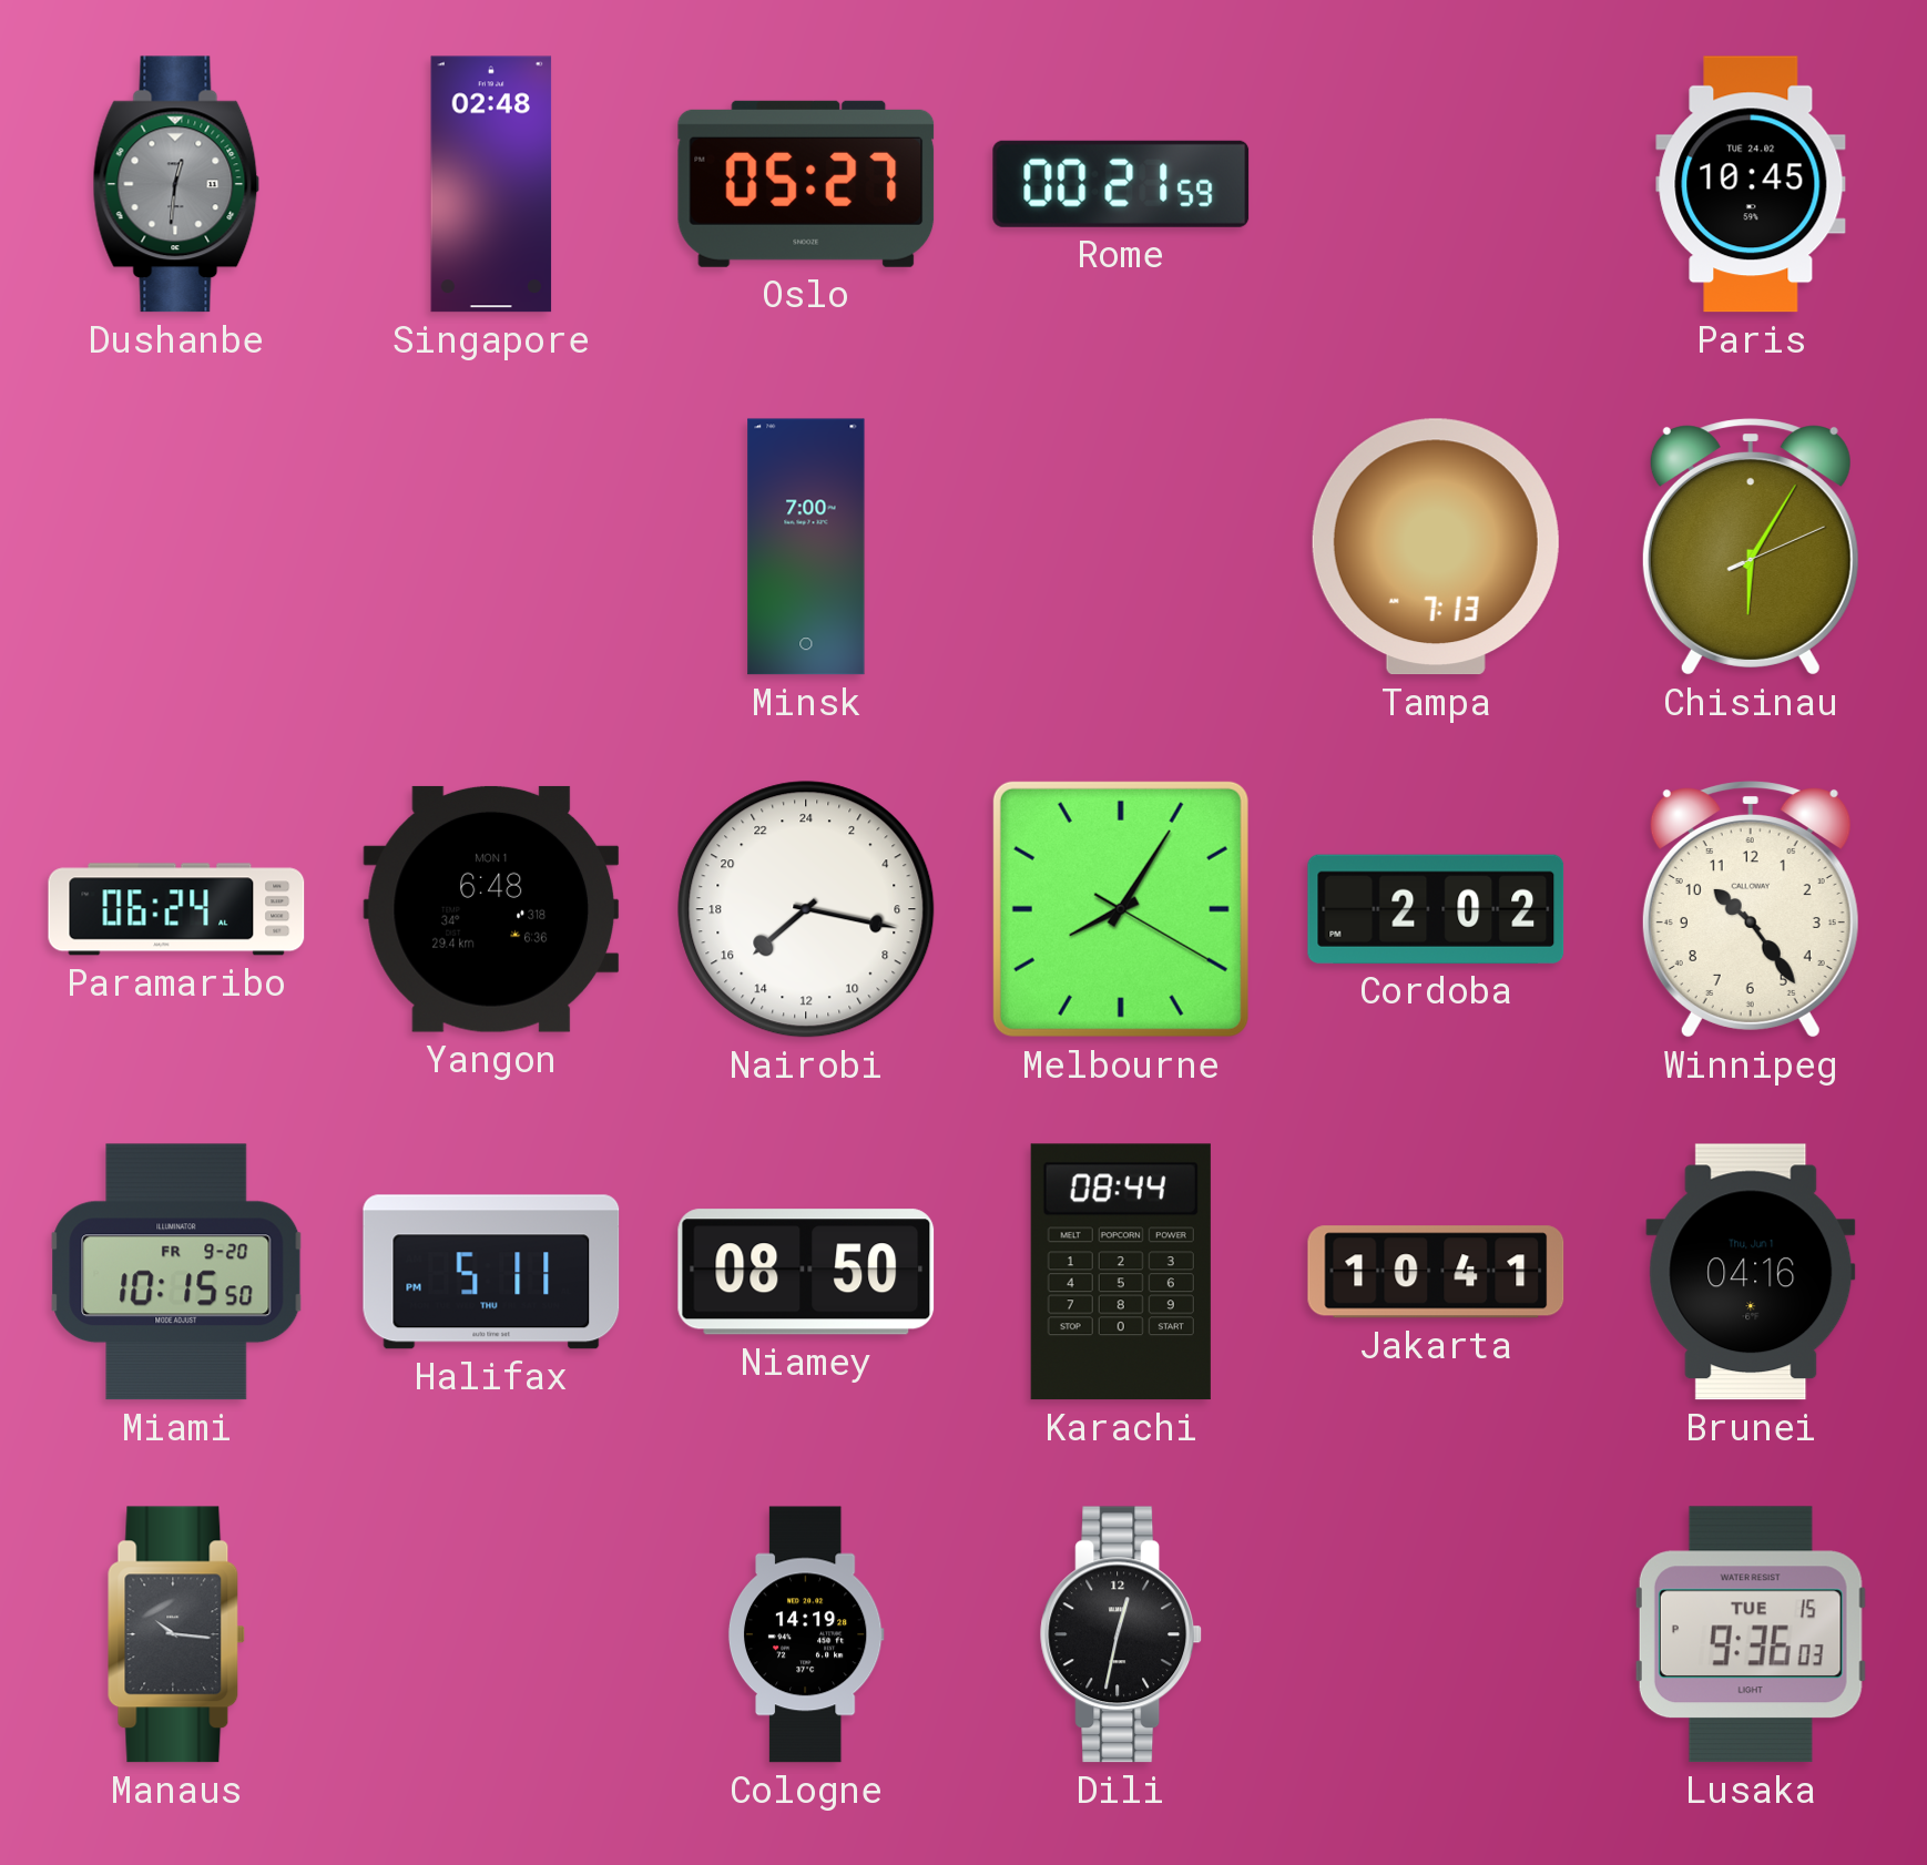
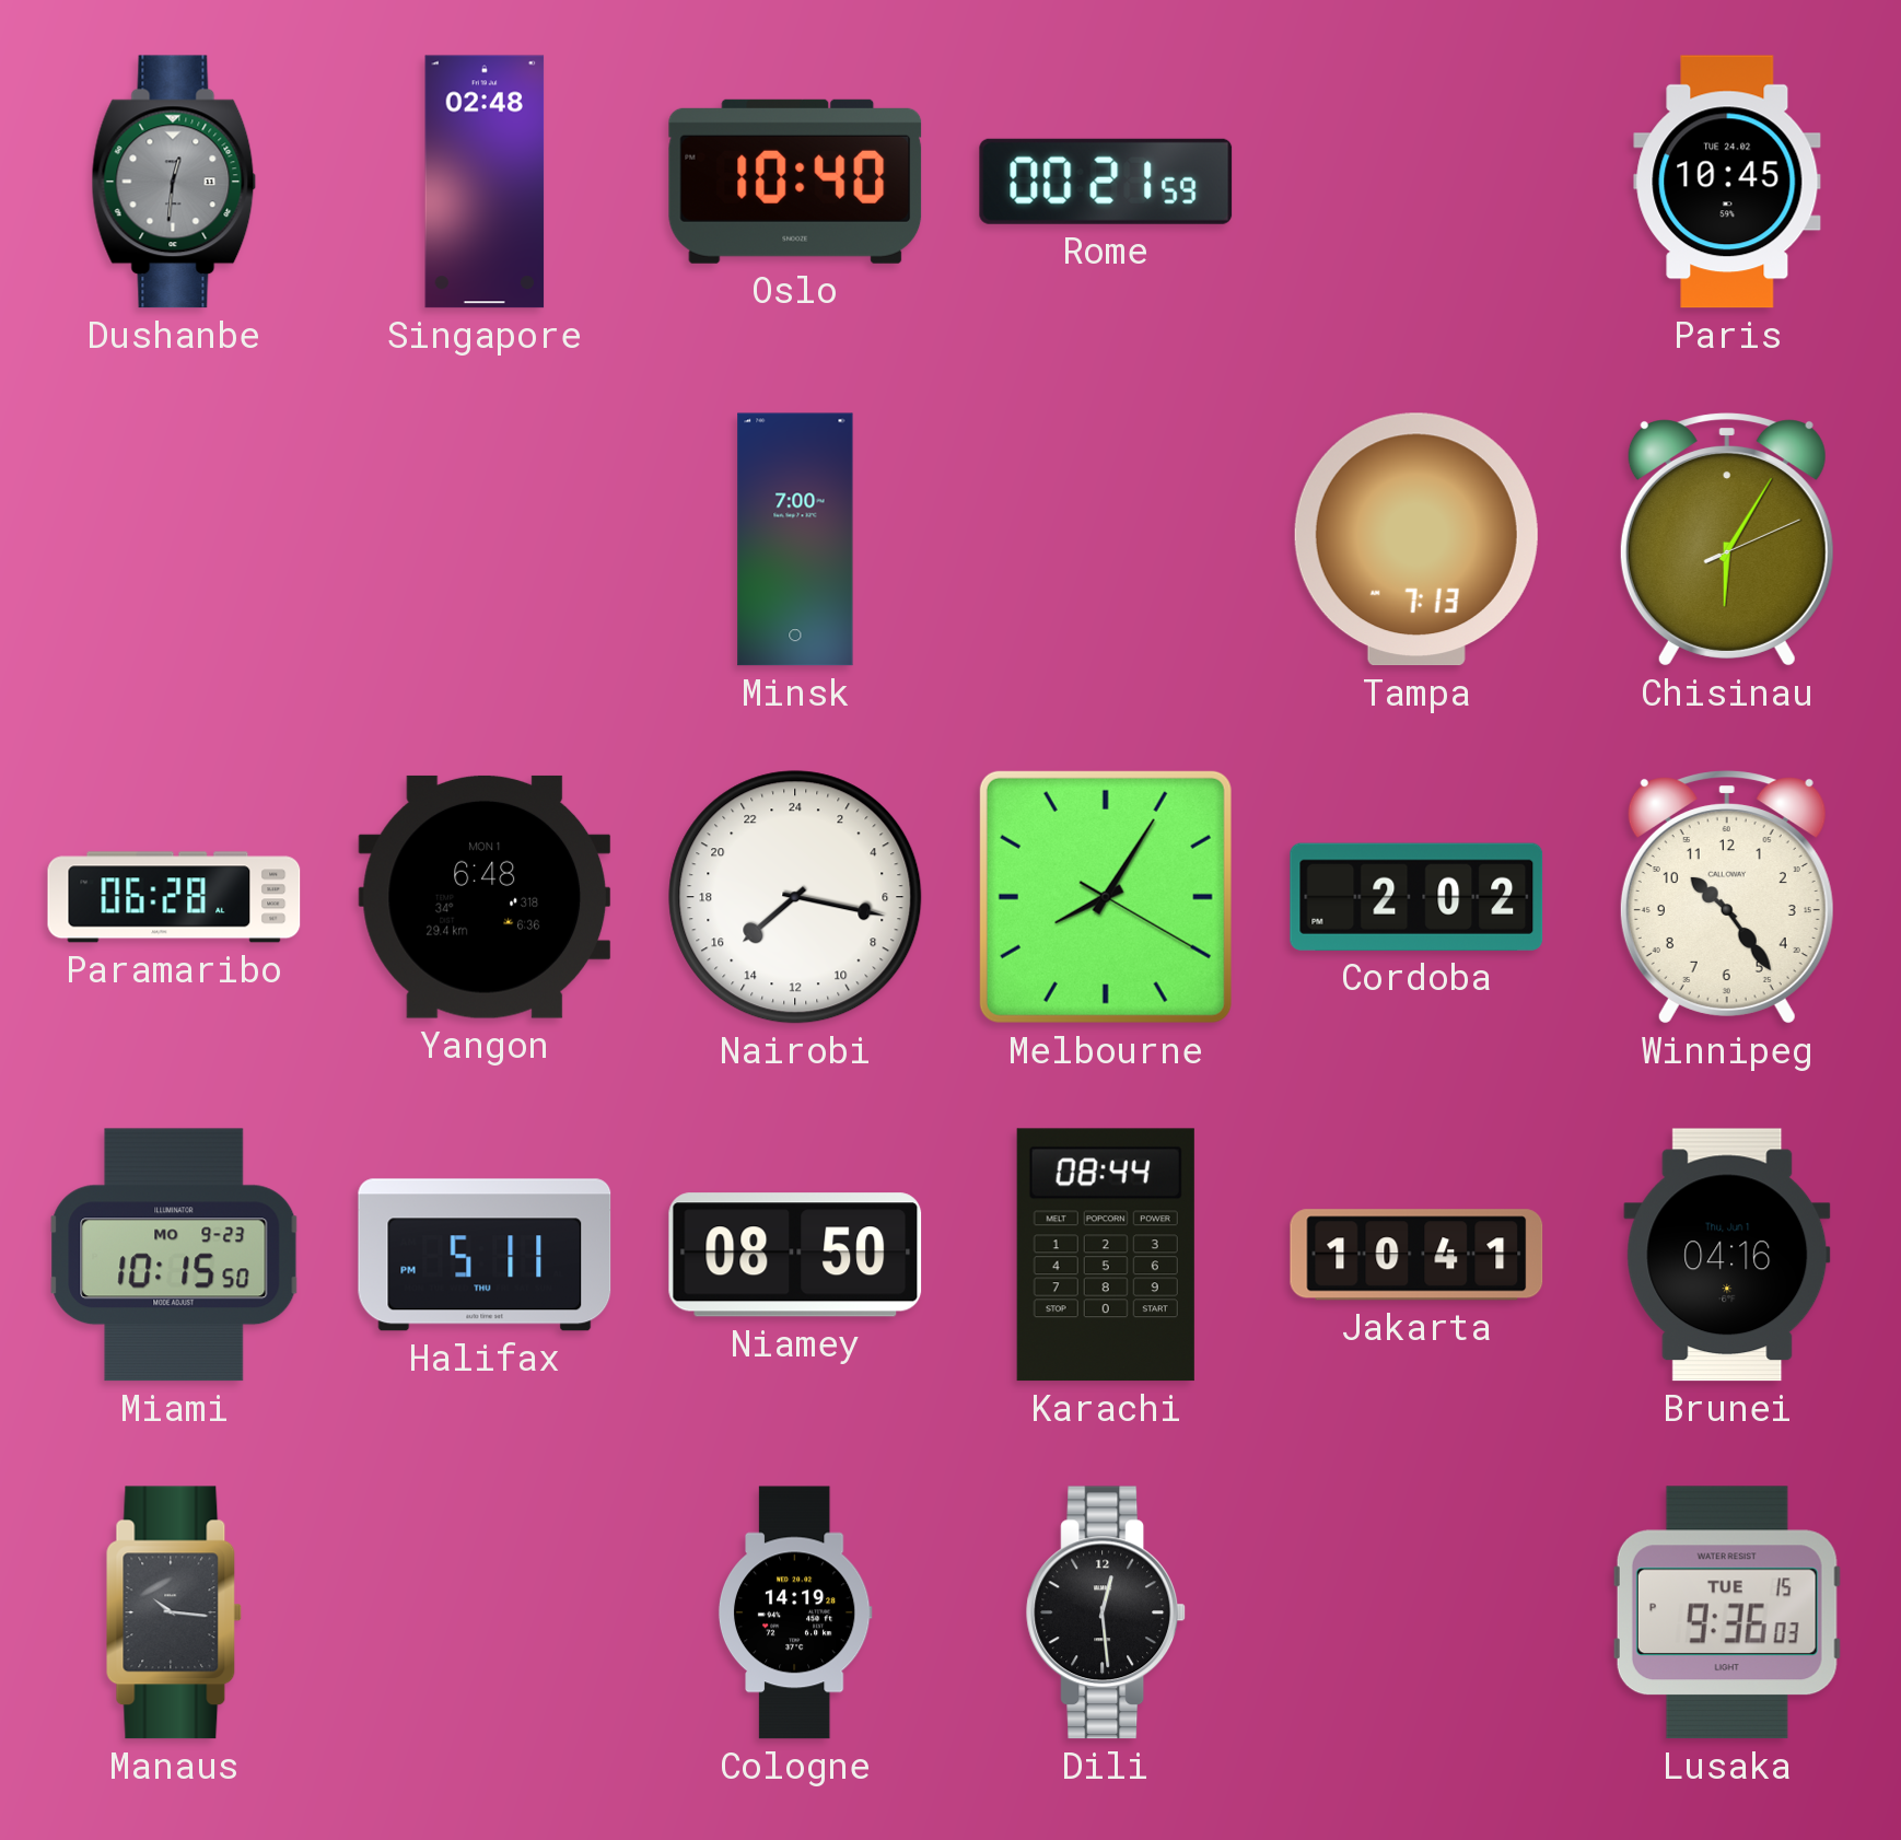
Oslo: 05:27 -> 10:40 (795, 182)
Paramaribo: 06:24 -> 06:28 (174, 897)
Miami date: FR 9-20 -> MO 9-23 (174, 1255)
Dili: 12:32 -> 12:29 (1107, 1612)
